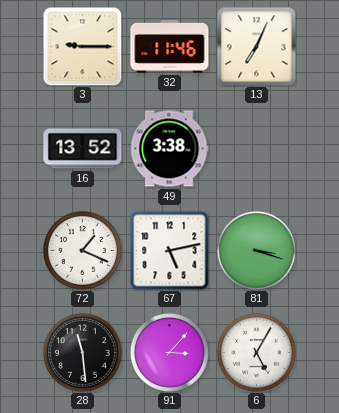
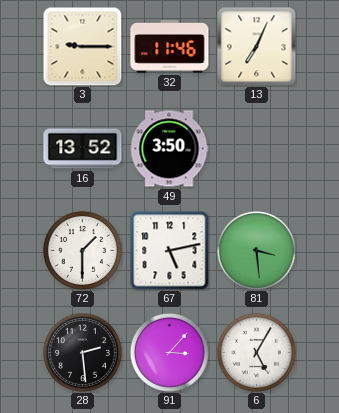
49: 3:38 -> 3:50 (169, 149)
72: 1:19 -> 1:30 (82, 250)
81: 3:18 -> 3:29 (256, 250)
28: 11:29 -> 2:29 (82, 352)
